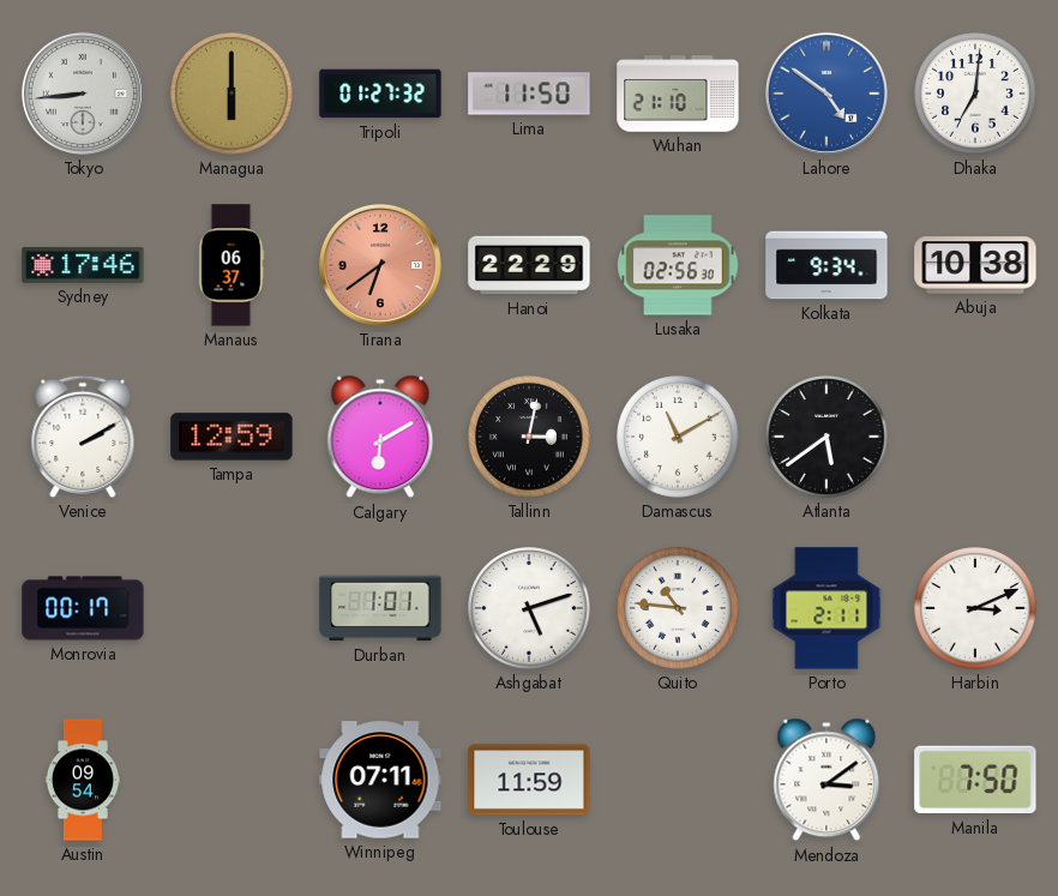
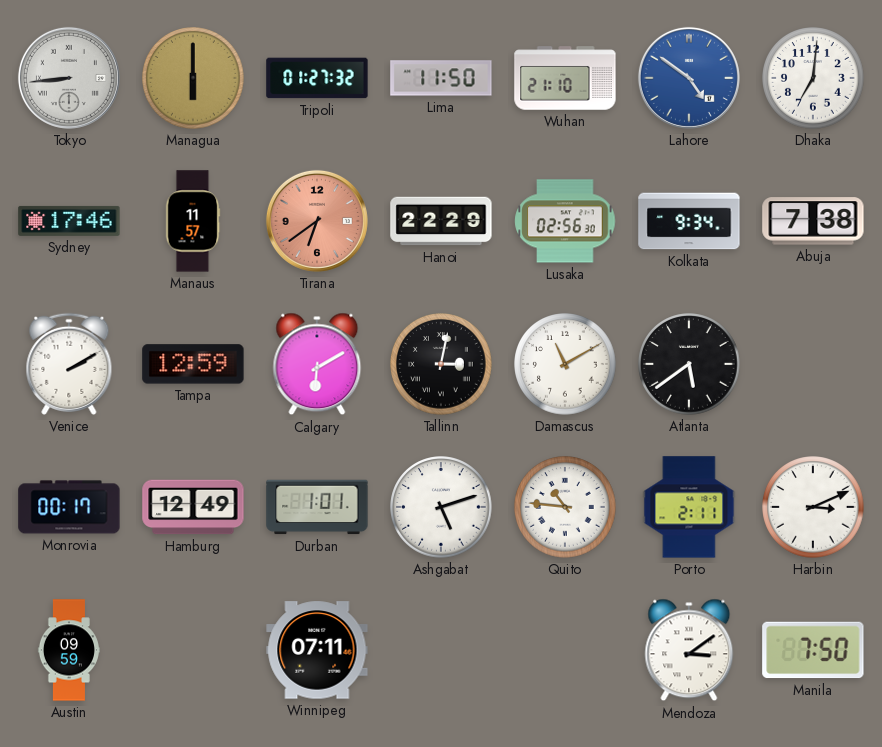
Manaus: 06:37 -> 11:57 (193, 221)
Abuja: 10:38 -> 7:38 (813, 221)
Hamburg: none -> 12:49 (193, 507)
Austin: 09:54 -> 09:59 (69, 650)
Toulouse: 11:59 -> none (529, 780)
